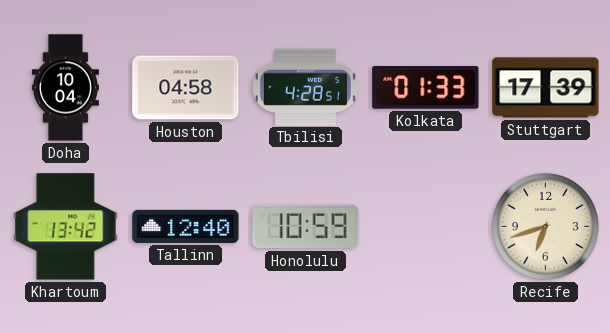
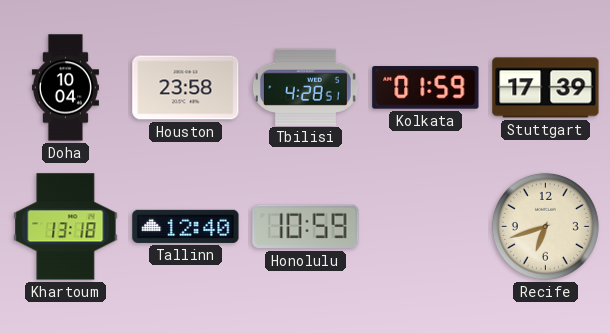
Houston: 04:58 -> 23:58 (186, 88)
Kolkata: 01:33 -> 01:59 (426, 88)
Khartoum: 13:42 -> 13:18 (66, 227)
